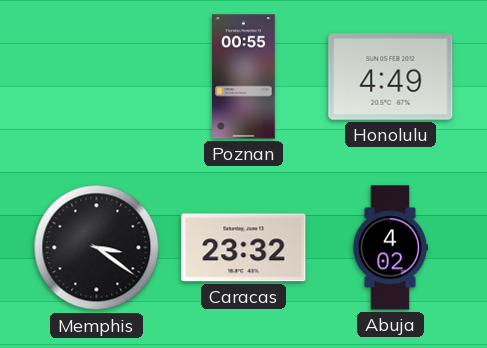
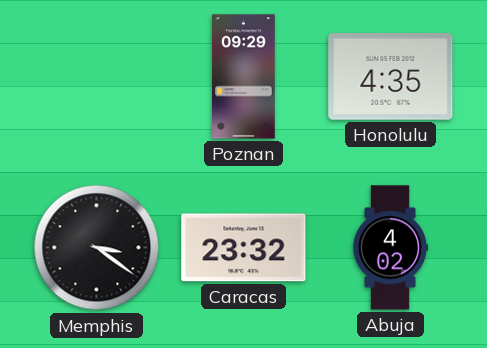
Poznan: 00:55 -> 09:29 (244, 77)
Honolulu: 4:49 -> 4:35 (391, 77)
